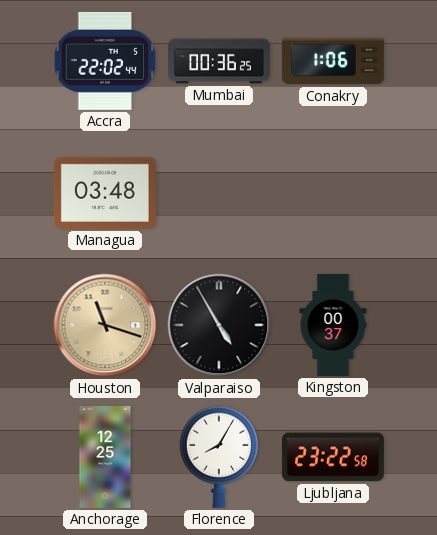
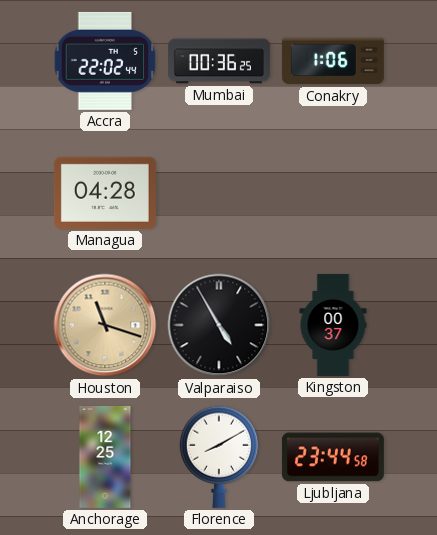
Managua: 03:48 -> 04:28 (105, 193)
Florence: 8:05 -> 8:10 (218, 457)
Ljubljana: 23:22 -> 23:44 (333, 457)
